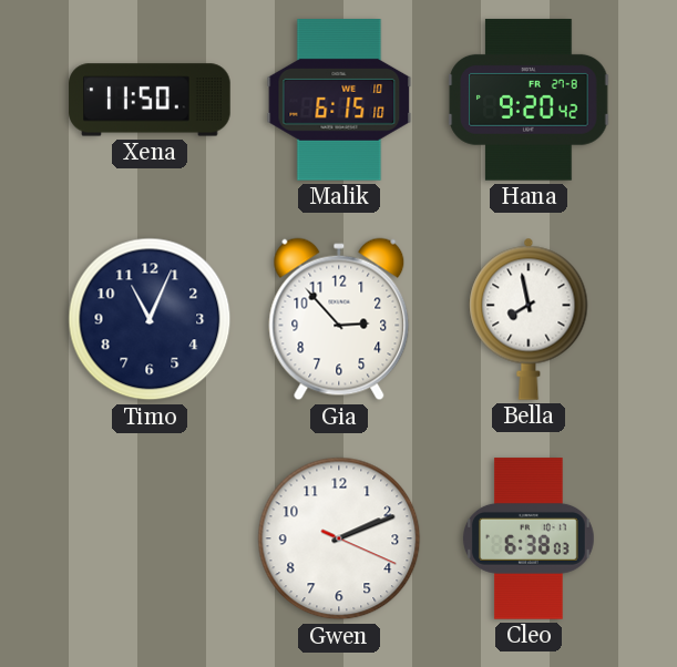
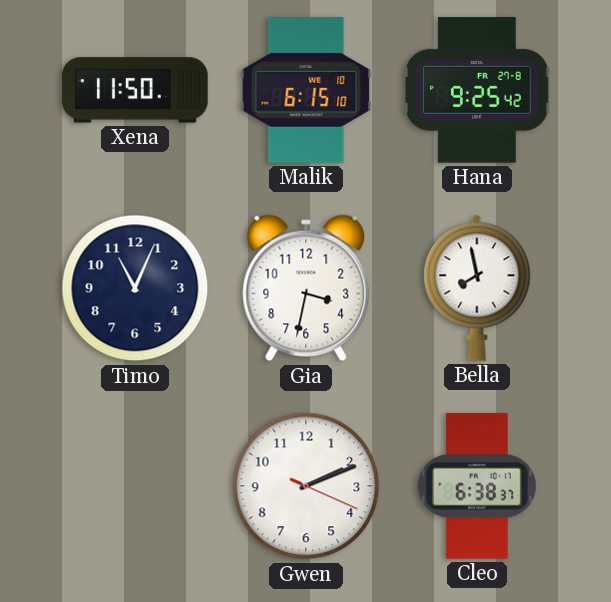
Hana: 9:20 -> 9:25 (477, 90)
Gia: 2:53 -> 3:32 (306, 288)
Cleo: 6:38:03 -> 6:38:37 (477, 486)
